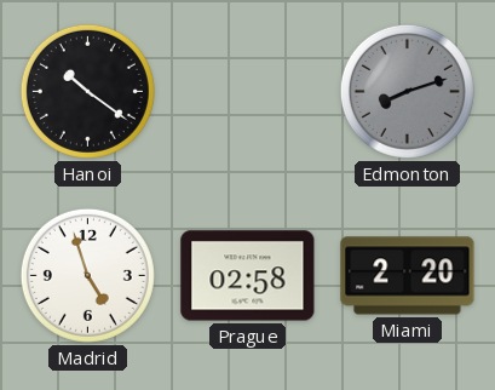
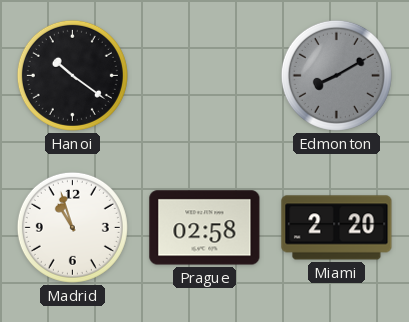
Edmonton: 8:12 -> 8:10 (336, 75)
Madrid: 4:57 -> 10:57 (72, 227)
